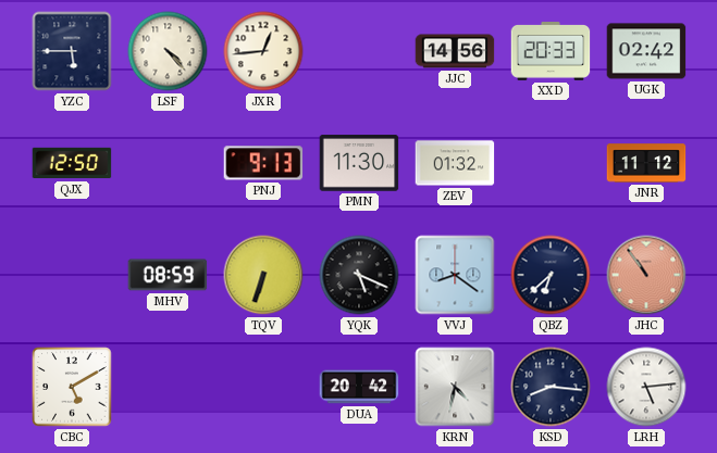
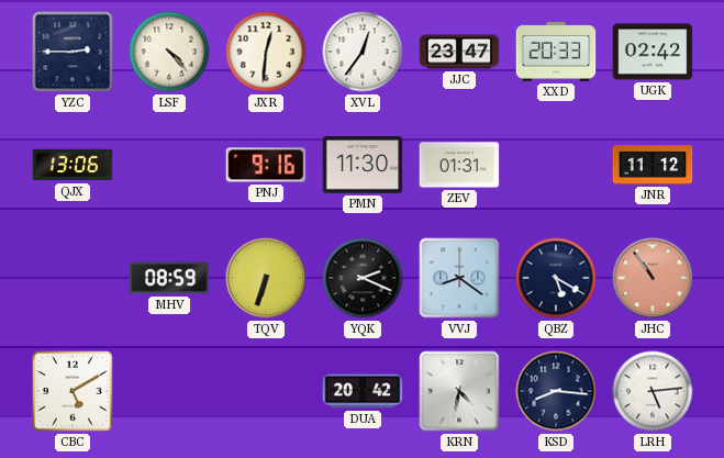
YZC: 5:45 -> 2:45 (73, 52)
JXR: 12:44 -> 12:31 (266, 52)
XVL: none -> 12:36 (363, 52)
JJC: 14:56 -> 23:47 (459, 52)
QJX: 12:50 -> 13:06 (73, 165)
PNJ: 9:13 -> 9:16 (266, 165)
ZEV: 01:32 -> 01:31 (459, 165)
YQK: 5:19 -> 2:19 (363, 278)
QBZ: 6:38 -> 5:20 (556, 278)
